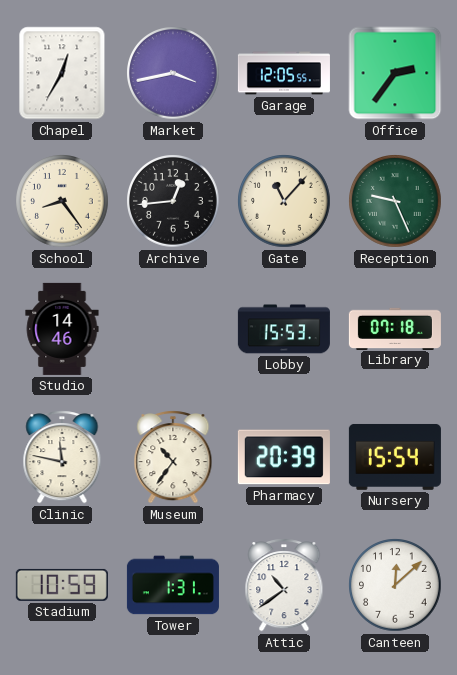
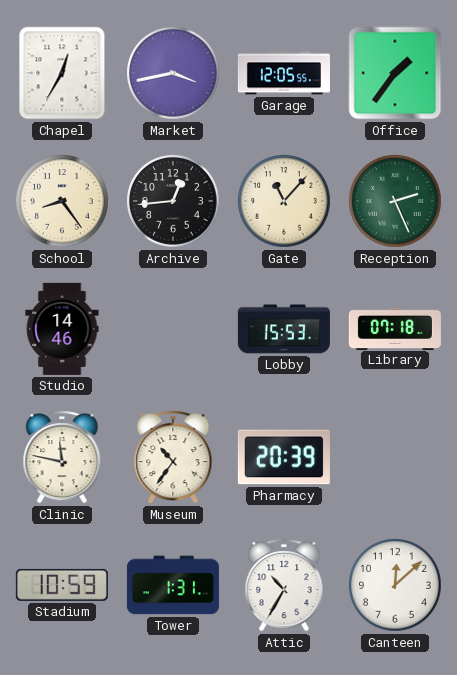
Office: 2:36 -> 1:36 (395, 73)
Reception: 9:26 -> 2:26 (395, 201)
Nursery: 15:54 -> none (395, 457)
Attic: 10:39 -> 10:35 (284, 586)
